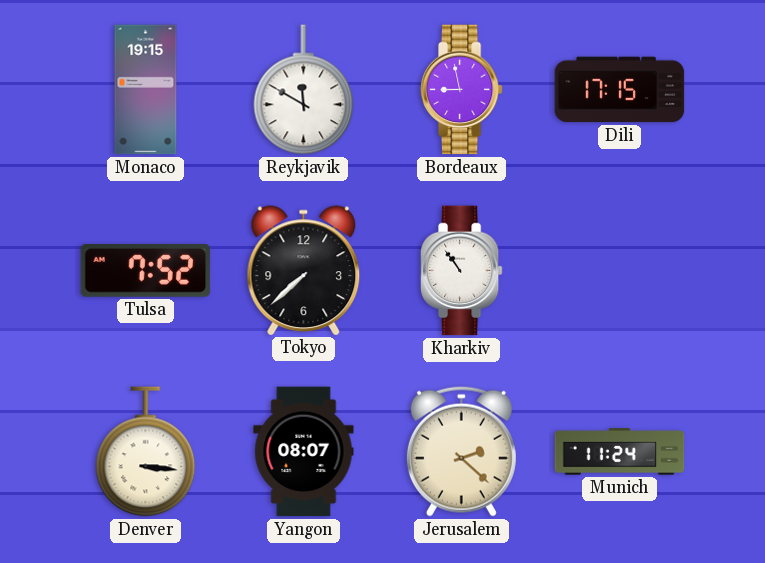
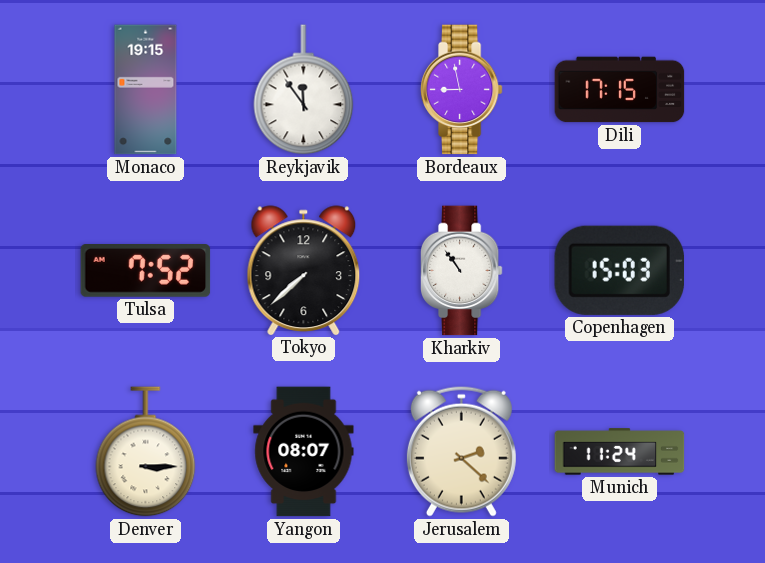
Reykjavik: 11:50 -> 11:54 (304, 90)
Copenhagen: none -> 15:03 (619, 270)
Denver: 3:16 -> 3:15 (146, 452)
